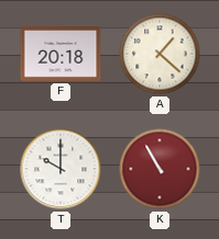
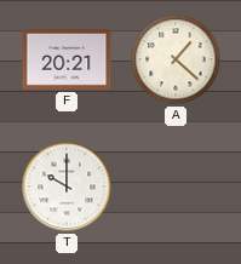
F: 20:18 -> 20:21 (67, 61)
K: 10:55 -> none (160, 169)
